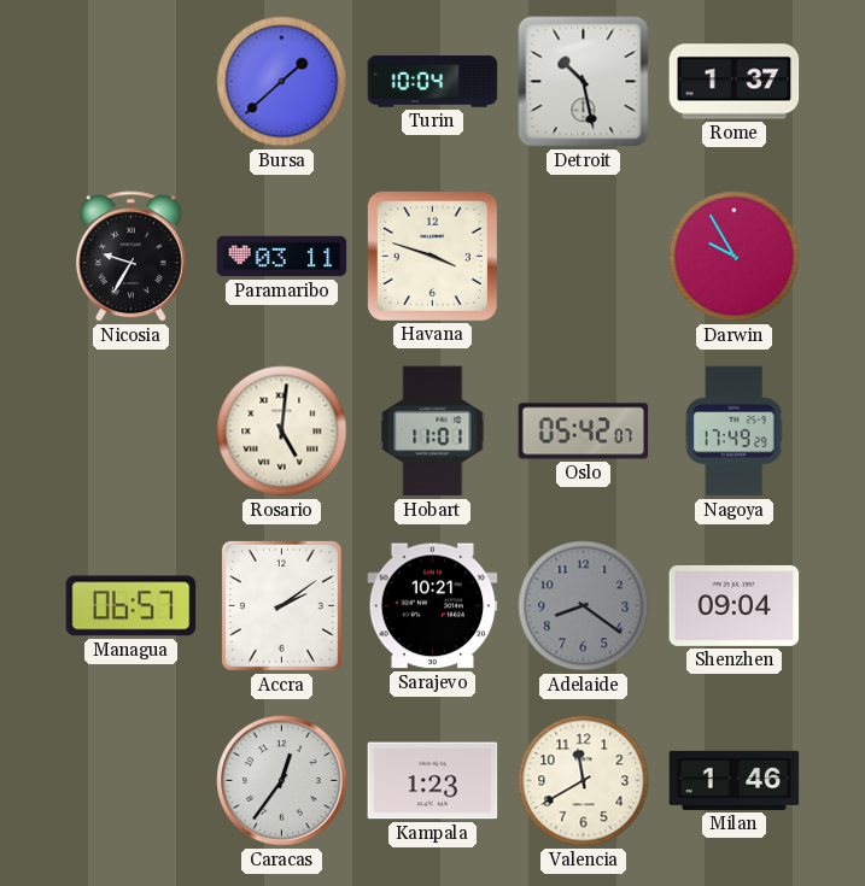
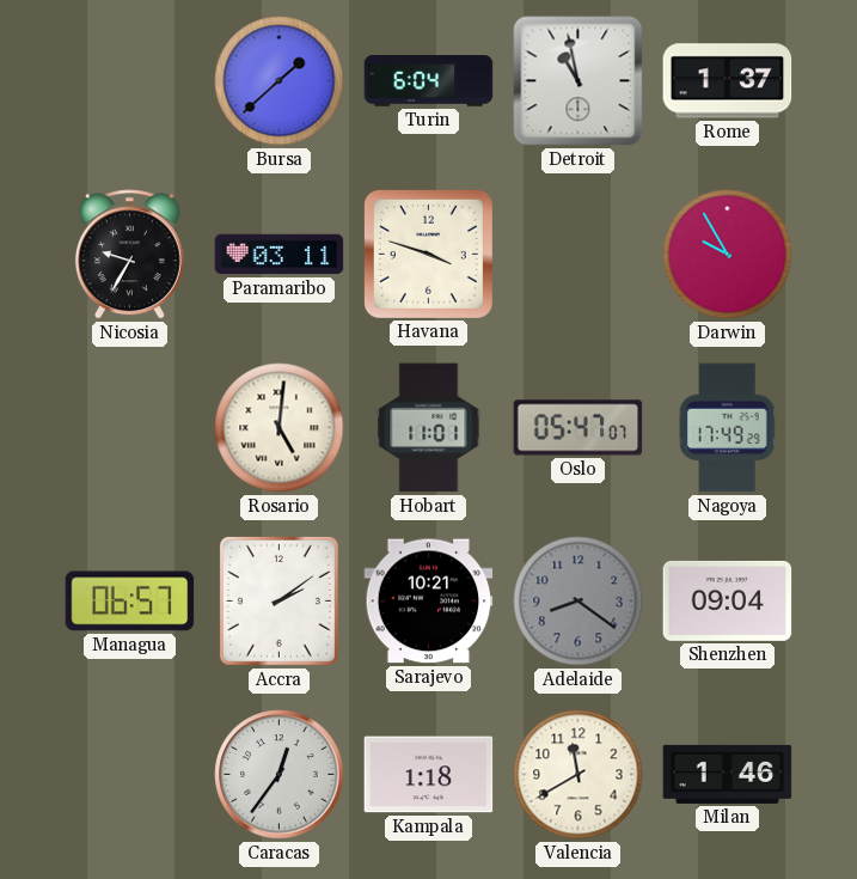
Turin: 10:04 -> 6:04 (429, 81)
Detroit: 10:28 -> 10:58 (579, 81)
Oslo: 05:42 -> 05:47 (579, 428)
Kampala: 1:23 -> 1:18 (429, 775)
